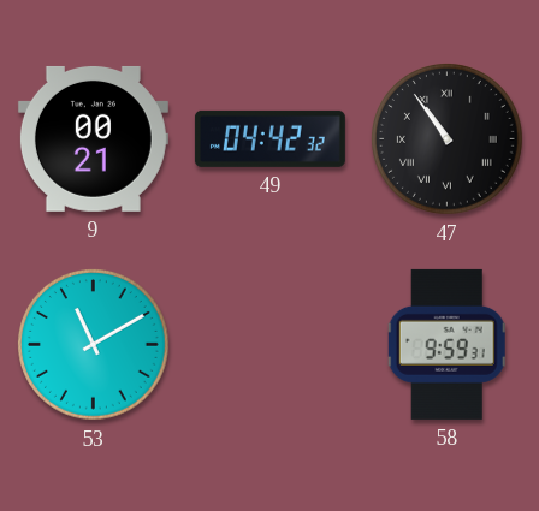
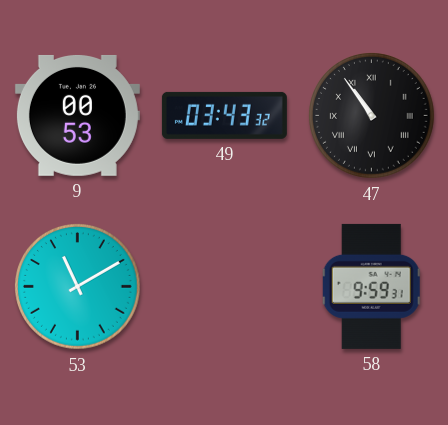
9: 00:21 -> 00:53 (77, 115)
49: 04:42 -> 03:43 (224, 115)
